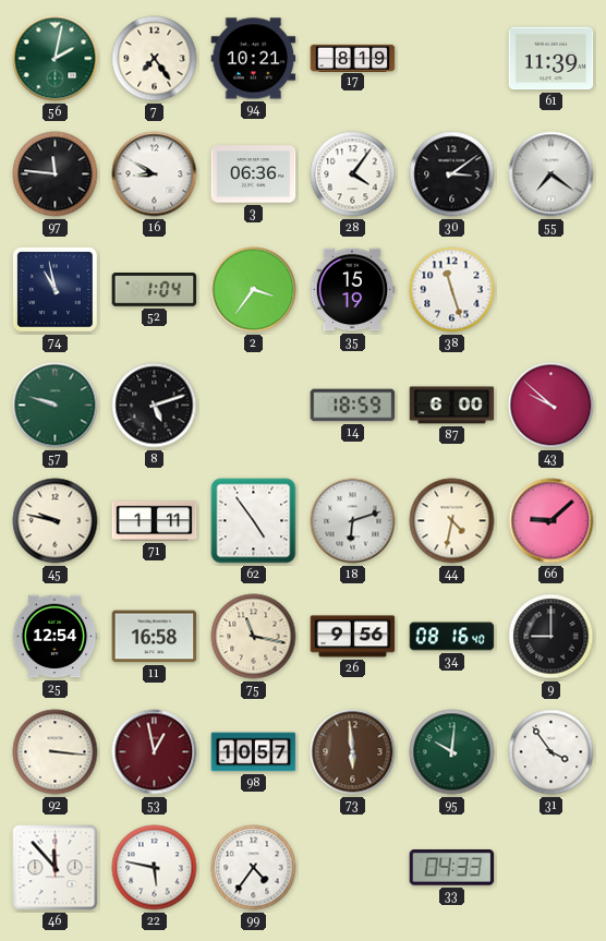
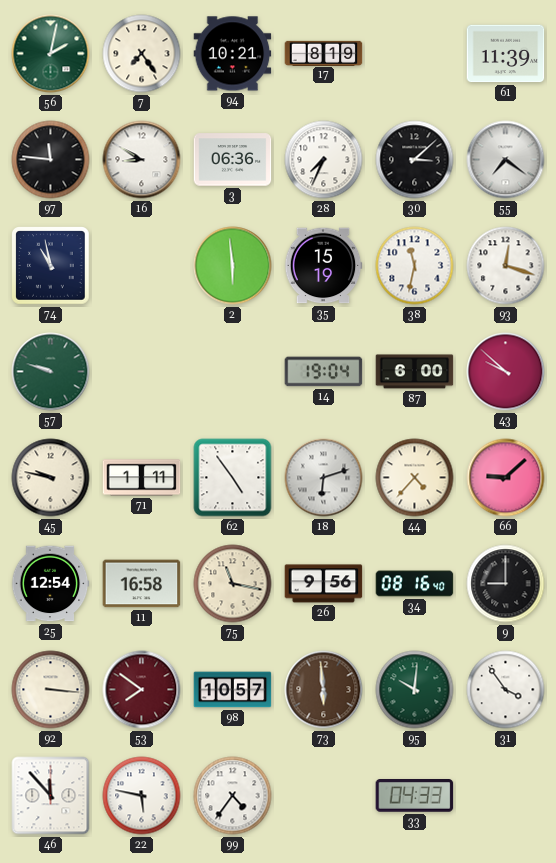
28: 4:06 -> 7:34 (324, 160)
30: 3:09 -> 3:08 (415, 160)
52: 1:04 -> none (155, 290)
2: 3:36 -> 5:59 (233, 266)
38: 11:27 -> 11:32 (415, 266)
93: none -> 12:18 (506, 266)
8: 5:12 -> none (155, 406)
14: 18:59 -> 19:04 (324, 372)
44: 4:32 -> 4:37 (415, 478)
53: 12:58 -> 7:51 (142, 690)
